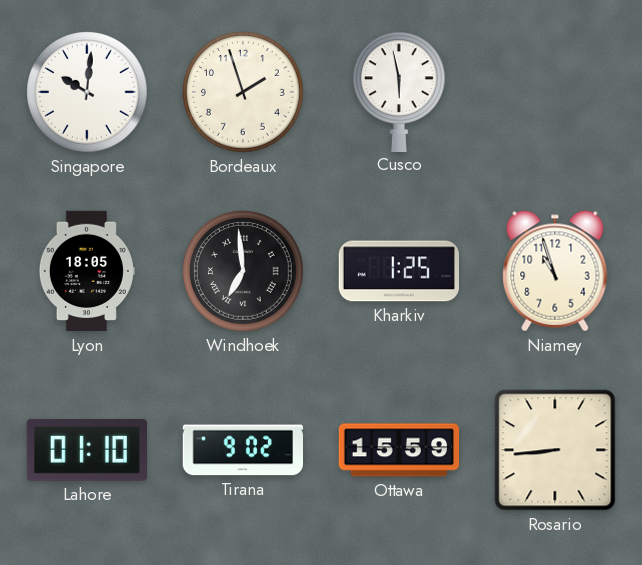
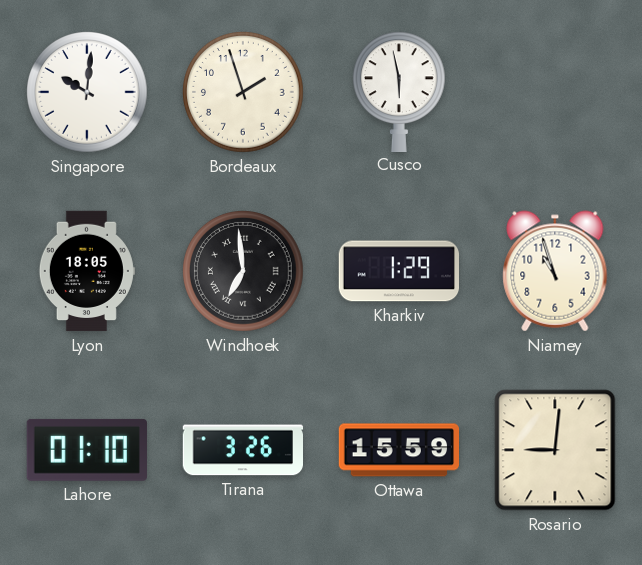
Kharkiv: 1:25 -> 1:29 (398, 271)
Tirana: 9:02 -> 3:26 (242, 450)
Rosario: 8:44 -> 9:01 (555, 450)
